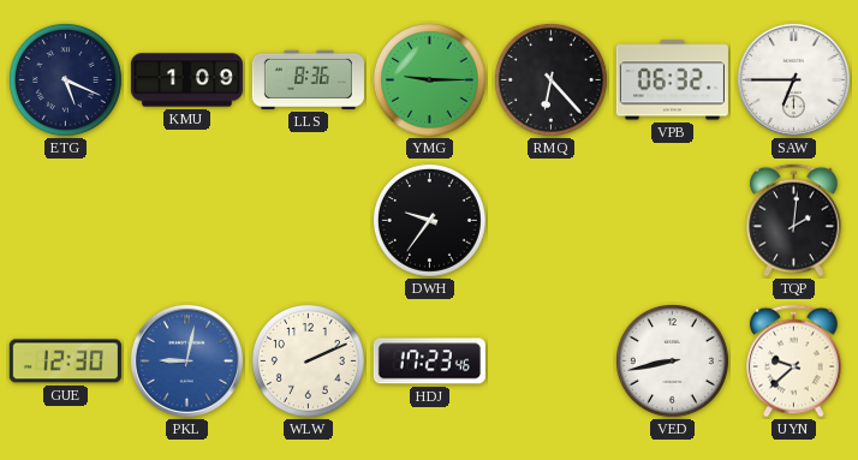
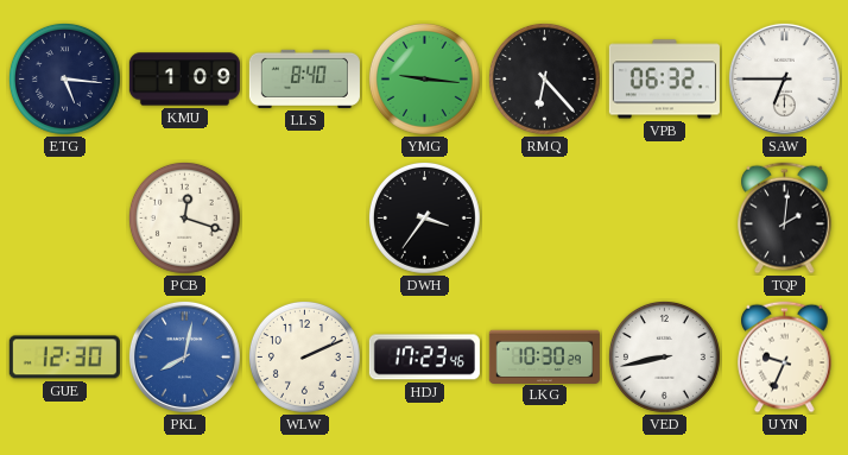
ETG: 5:19 -> 5:16 (64, 78)
LLS: 8:36 -> 8:40 (304, 78)
YMG: 9:15 -> 9:16 (424, 78)
PCB: none -> 12:18 (184, 217)
DWH: 9:36 -> 3:36 (424, 217)
PKL: 9:02 -> 8:02 (184, 356)
LKG: none -> 10:30 (544, 356)
UYN: 9:38 -> 9:34 (785, 358)
